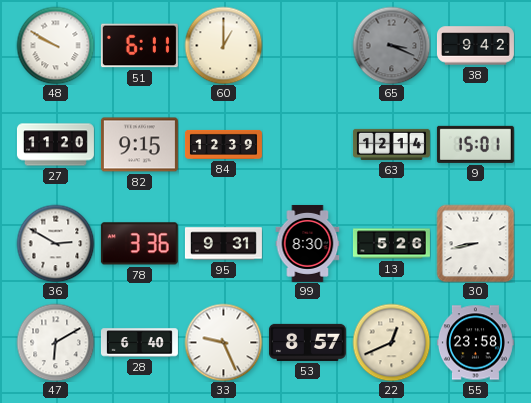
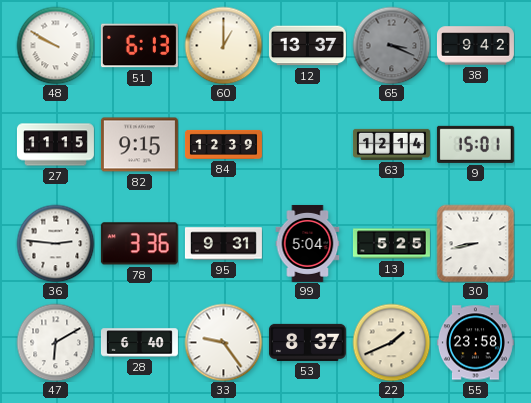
51: 6:11 -> 6:13 (139, 46)
12: none -> 13:37 (307, 46)
27: 11:20 -> 11:15 (55, 145)
36: 2:50 -> 2:46 (55, 243)
99: 8:30 -> 5:04 (308, 243)
13: 5:26 -> 5:25 (391, 244)
33: 9:26 -> 9:24 (223, 342)
53: 8:57 -> 8:37 (307, 342)
22: 12:41 -> 1:41 (391, 342)
